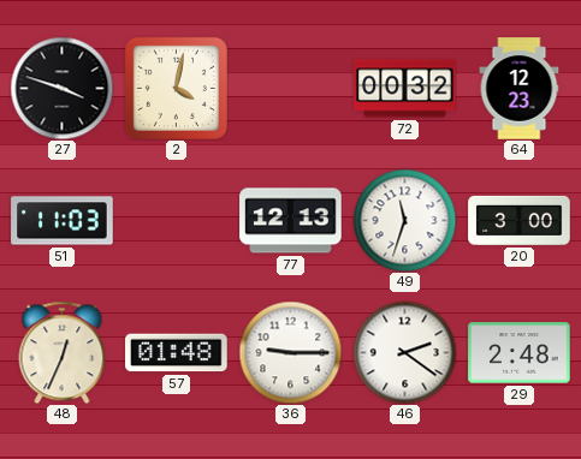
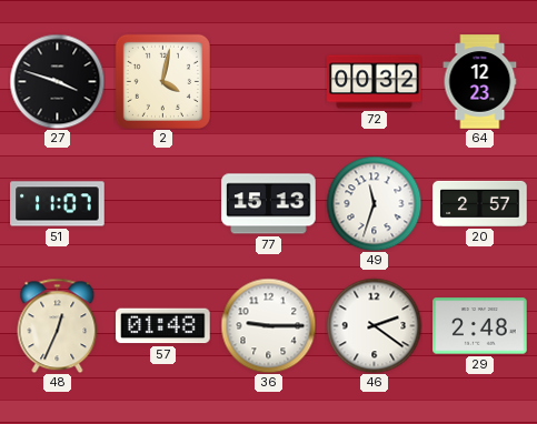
51: 11:03 -> 11:07 (58, 204)
77: 12:13 -> 15:13 (269, 204)
20: 3:00 -> 2:57 (480, 203)
